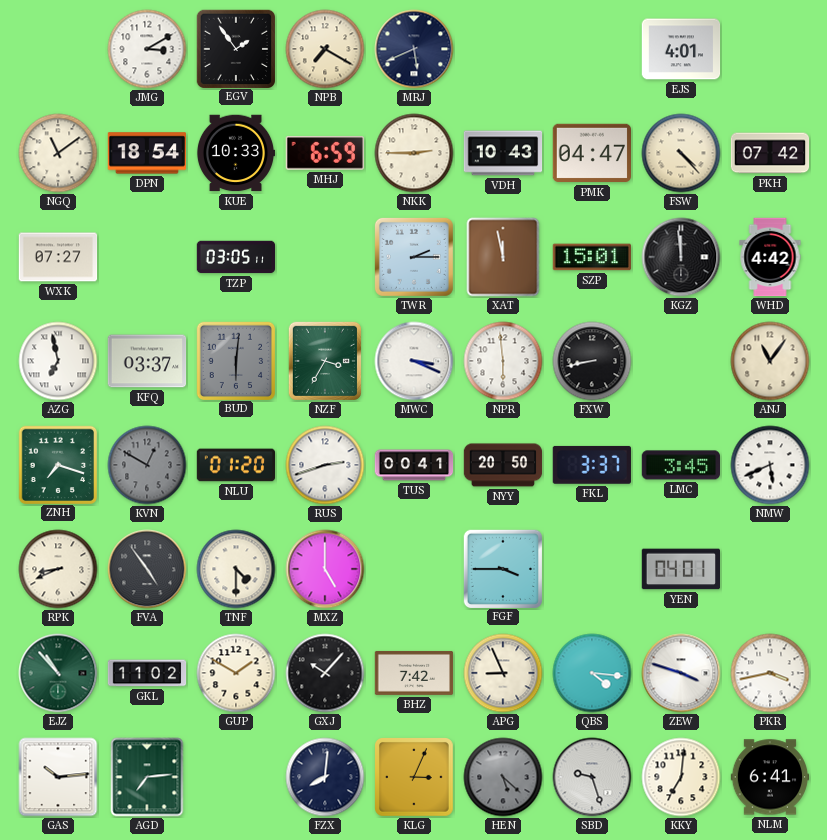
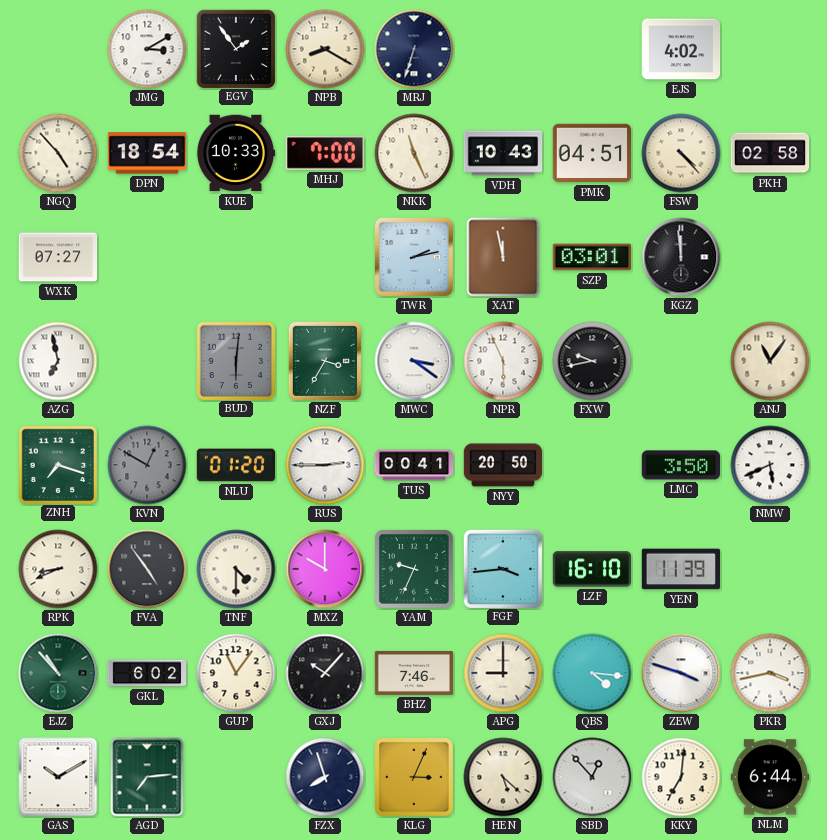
NPB: 7:20 -> 8:20 (325, 49)
MRJ: 5:41 -> 6:33 (414, 49)
EJS: 4:01 -> 4:02 (681, 49)
NGQ: 11:09 -> 4:53 (58, 153)
MHJ: 6:59 -> 7:00 (325, 153)
NKK: 2:45 -> 11:26 (414, 153)
PMK: 04:47 -> 04:51 (592, 153)
PKH: 07:42 -> 02:58 (770, 153)
TZP: 03:05 -> none (236, 257)
TWR: 2:15 -> 2:13 (414, 257)
SZP: 15:01 -> 03:01 (592, 257)
WHD: 4:42 -> none (770, 257)
KFQ: 03:37 -> none (147, 361)
MWC: 3:19 -> 3:21 (414, 361)
NPR: 5:59 -> 5:56 (503, 361)
FXW: 8:43 -> 9:43 (592, 361)
RUS: 2:42 -> 2:45 (325, 465)
FKL: 3:37 -> none (592, 465)
LMC: 3:45 -> 3:50 (680, 465)
MXZ: 5:00 -> 10:00 (325, 569)
YAM: none -> 9:34 (415, 570)
FGF: 3:45 -> 3:44 (502, 568)
LZF: none -> 16:10 (592, 569)
YEN: 04:01 -> 11:39 (681, 569)
GKL: 11:02 -> 6:02 (147, 673)
GUP: 1:50 -> 11:06 (236, 673)
BHZ: 7:42 -> 7:46 (414, 673)
APG: 8:56 -> 9:00 (503, 673)
GAS: 10:14 -> 10:10 (58, 777)
FZX: 8:01 -> 7:57 (325, 777)
HEN dial: grey -> cream (503, 777)
SBD: 9:27 -> 12:53 (592, 777)
NLM: 6:41 -> 6:44 (770, 777)
